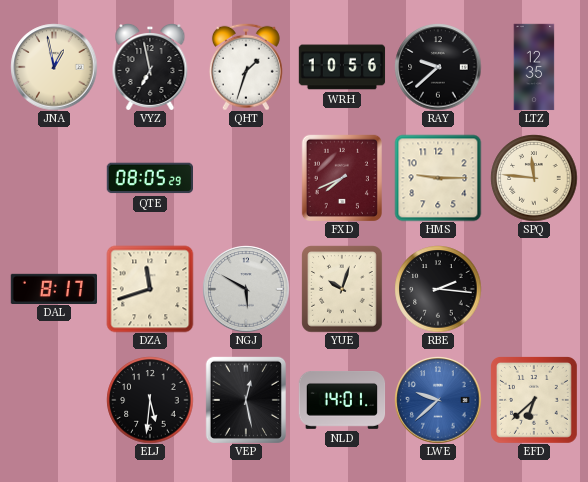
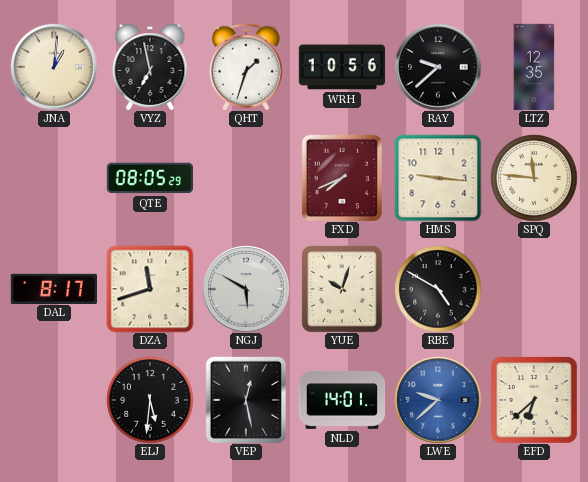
JNA: 12:58 -> 1:01 (54, 67)
HMS: 9:15 -> 9:16 (438, 178)
RBE: 2:16 -> 4:50 (438, 289)
